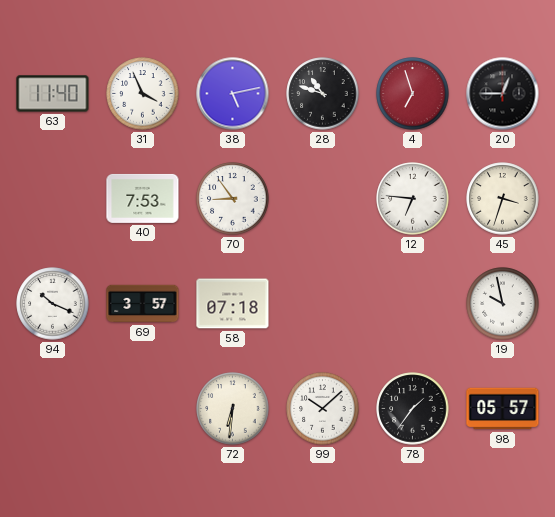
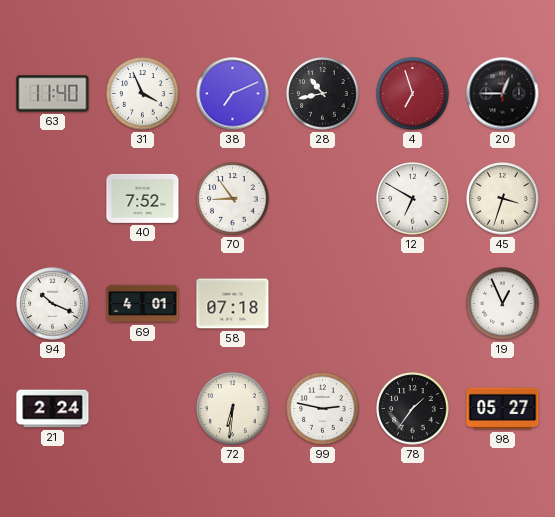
38: 5:13 -> 7:11 (233, 94)
28: 10:48 -> 10:43 (323, 94)
40: 7:53 -> 7:52 (143, 198)
12: 6:46 -> 6:50 (413, 199)
69: 3:57 -> 4:01 (143, 304)
19: 9:58 -> 12:56 (503, 304)
21: none -> 2:24 (53, 409)
99: 10:08 -> 2:47 (323, 409)
98: 05:57 -> 05:27 (503, 409)
